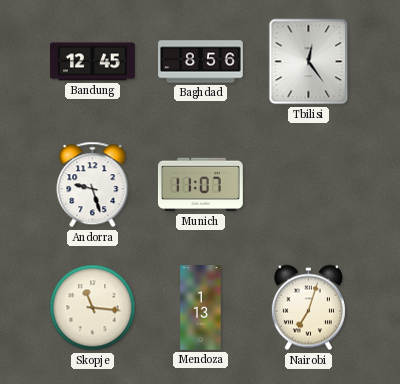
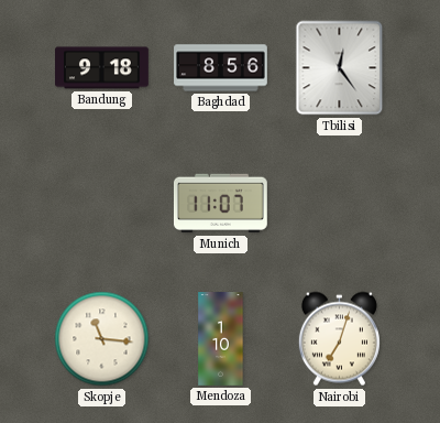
Bandung: 12:45 -> 9:18 (102, 68)
Andorra: 9:27 -> none (93, 185)
Mendoza: 1:13 -> 1:10 (221, 339)
